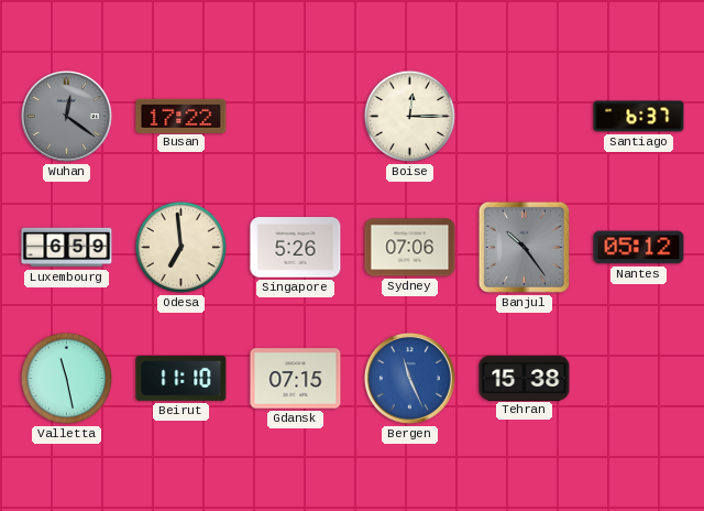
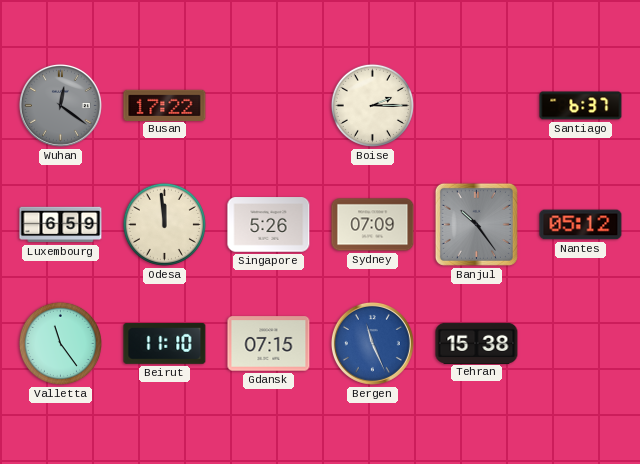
Boise: 12:15 -> 2:15 (372, 105)
Odesa: 6:59 -> 11:59 (164, 224)
Sydney: 07:06 -> 07:09 (373, 225)
Valletta: 11:28 -> 11:24 (60, 343)
